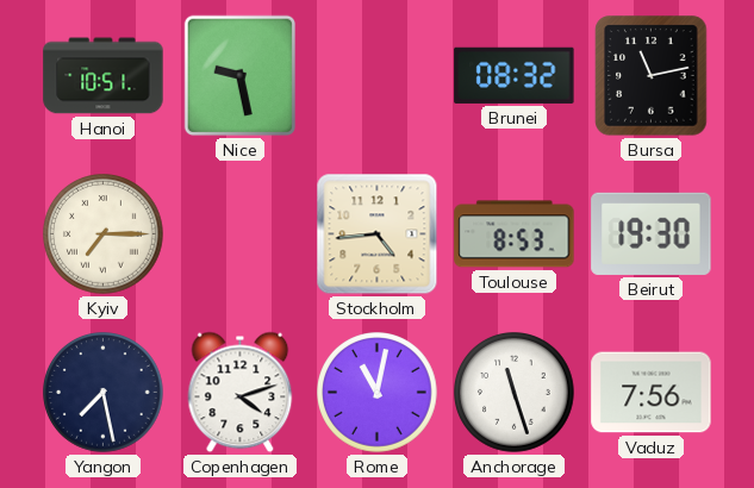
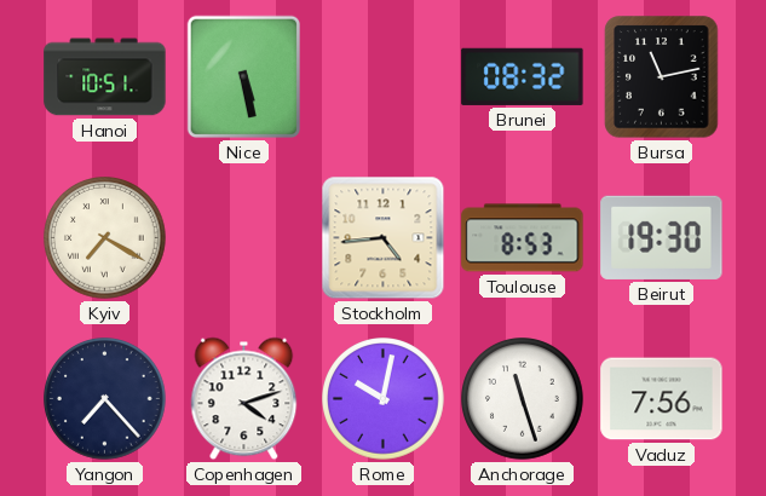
Nice: 9:28 -> 5:28 (243, 77)
Kyiv: 7:15 -> 7:20 (105, 238)
Yangon: 7:28 -> 7:23 (105, 399)
Rome: 11:02 -> 10:02 (384, 399)
